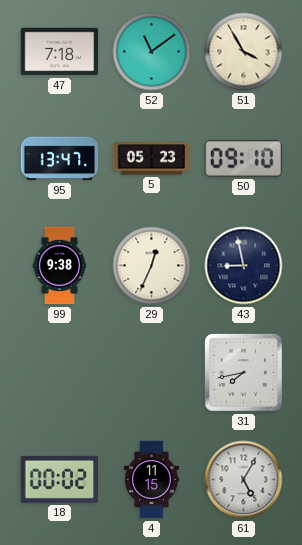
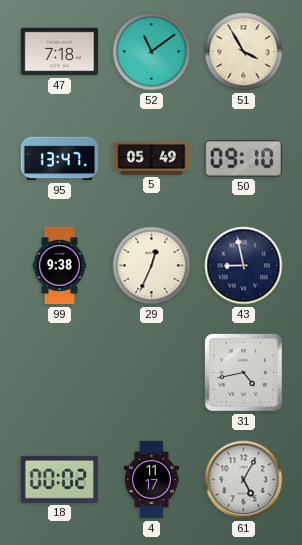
5: 05:23 -> 05:49 (152, 159)
31: 7:43 -> 4:43 (244, 373)
4: 11:15 -> 11:17 (152, 480)
